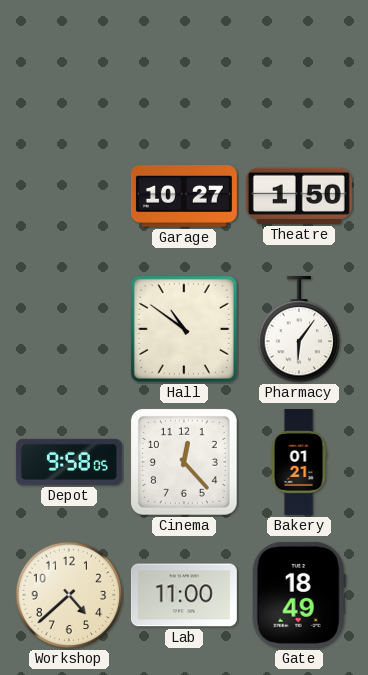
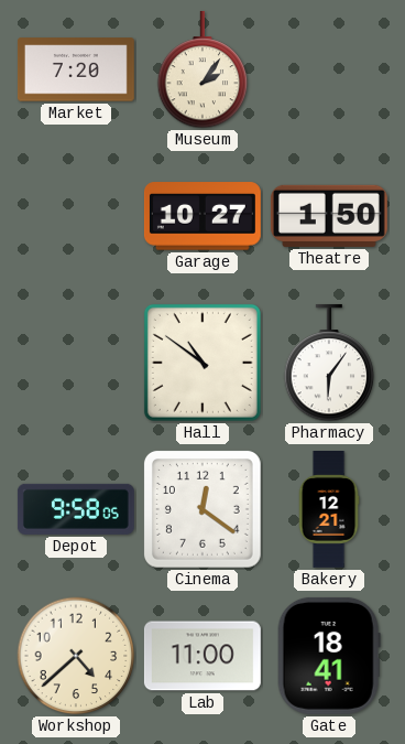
Market: none -> 7:20 (76, 69)
Museum: none -> 2:06 (202, 69)
Cinema: 12:23 -> 12:21 (202, 509)
Bakery: 01:21 -> 12:21 (329, 510)
Gate: 18:49 -> 18:41 (329, 656)
